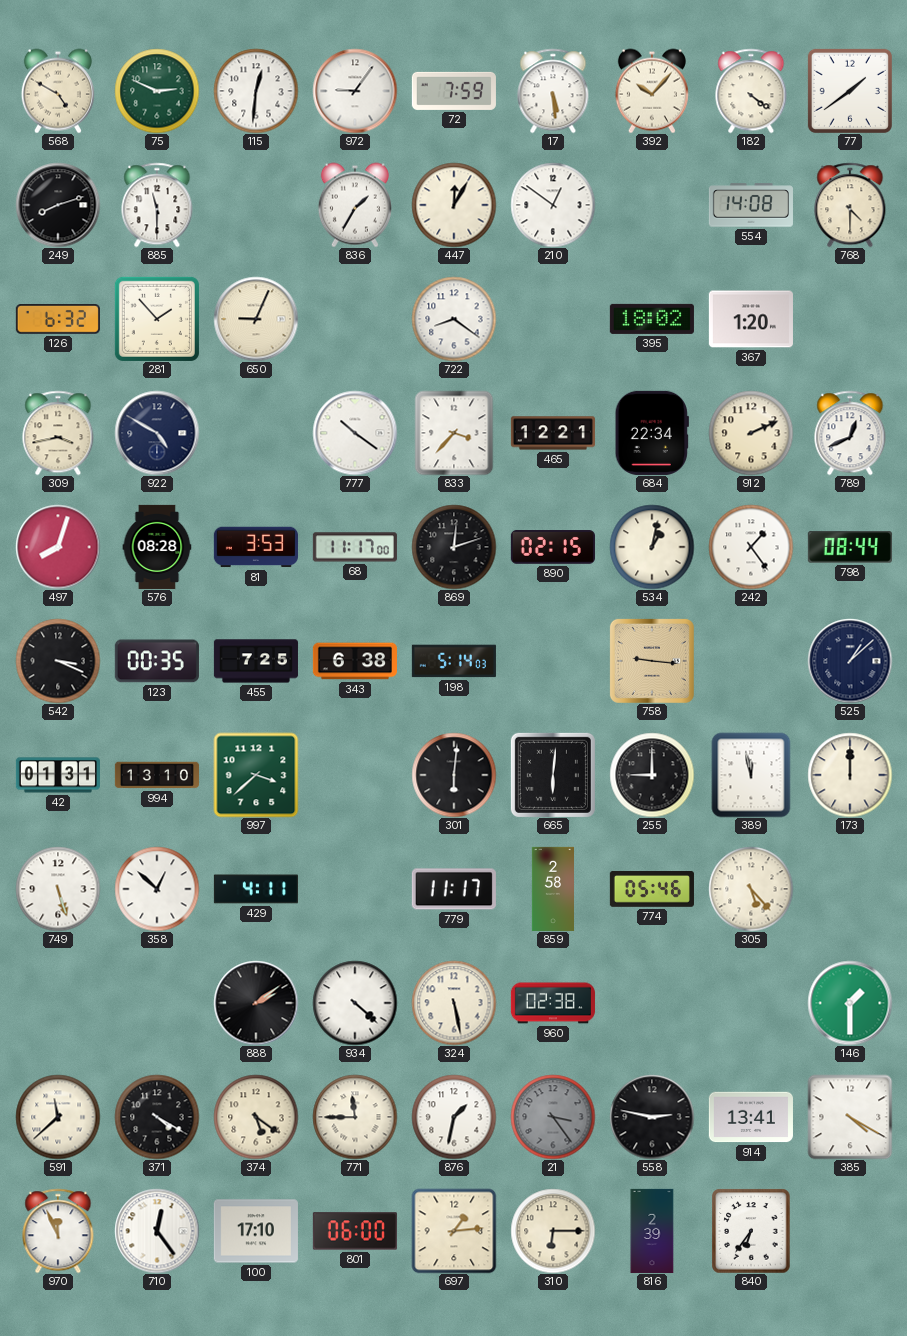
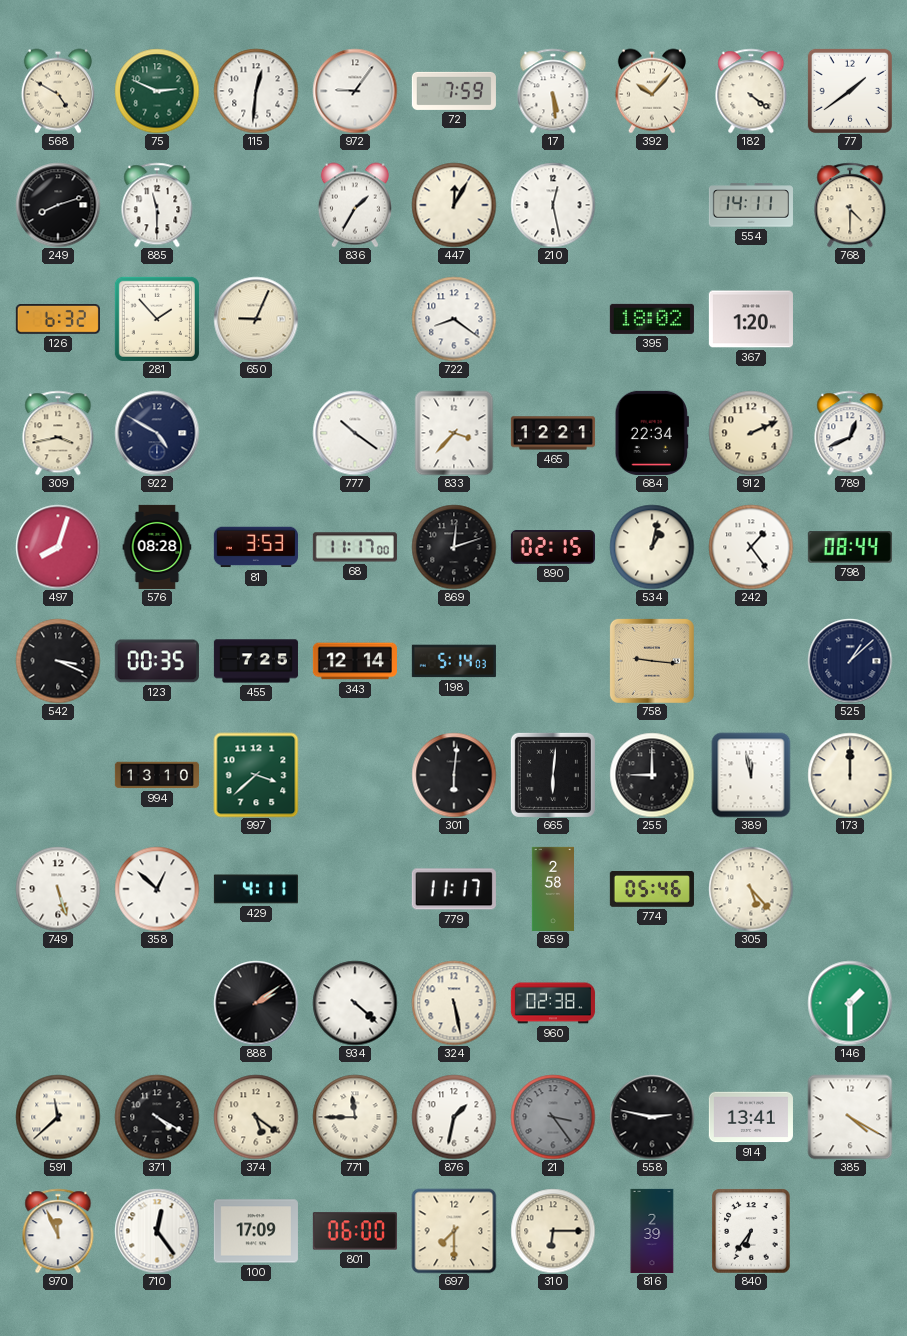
210: 12:51 -> 12:28 (553, 205)
554: 14:08 -> 14:11 (751, 205)
343: 6:38 -> 12:14 (355, 661)
42: 01:31 -> none (58, 775)
100: 17:10 -> 17:09 (256, 1231)
697: 1:14 -> 7:30 (454, 1231)
